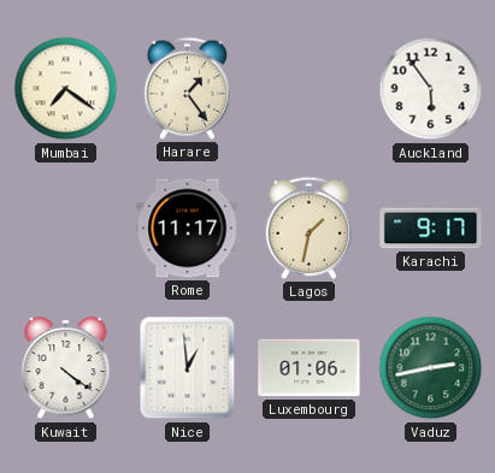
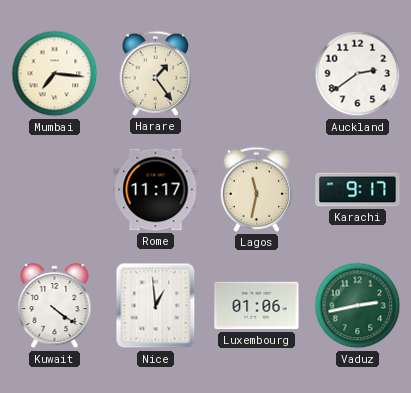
Mumbai: 7:21 -> 7:16 (55, 74)
Auckland: 5:54 -> 2:39 (358, 74)
Lagos: 1:32 -> 11:32 (257, 189)
